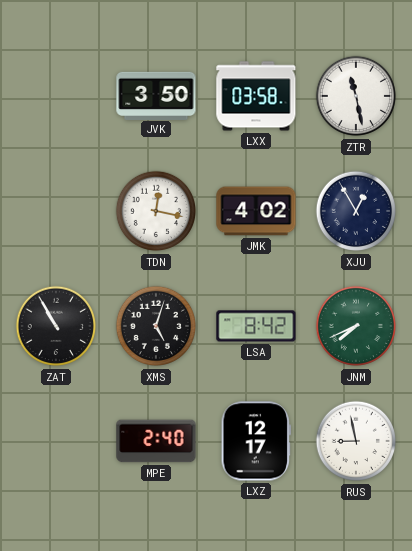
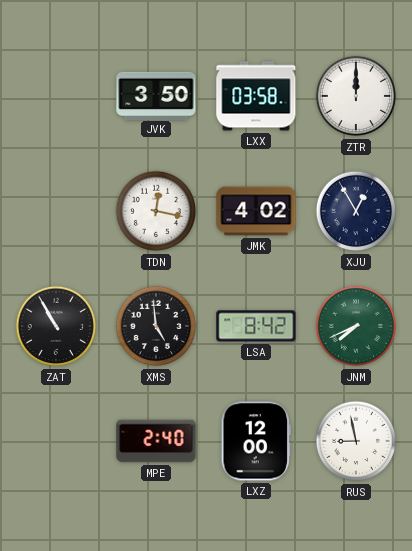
ZTR: 11:28 -> 12:00 (356, 96)
XMS: 5:03 -> 4:59 (156, 326)
LXZ: 12:17 -> 12:00 (255, 441)
